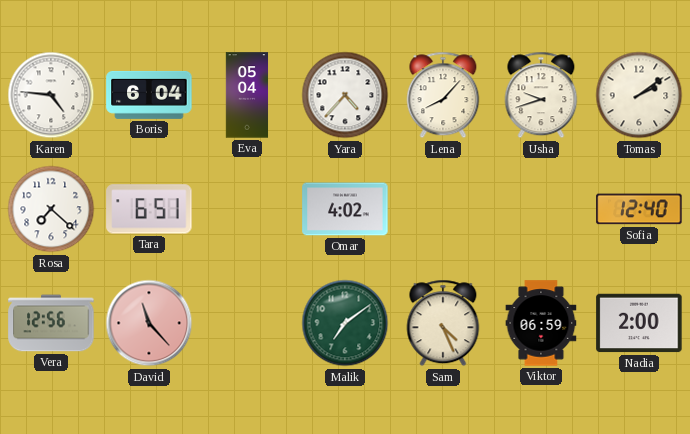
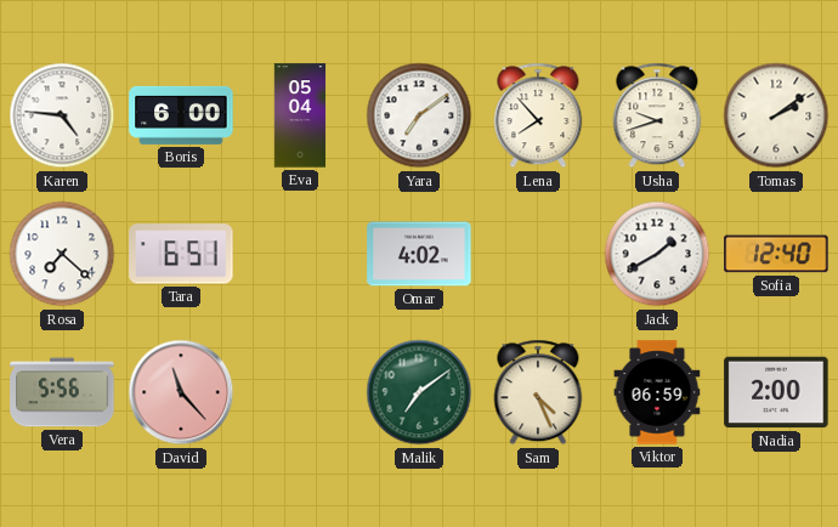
Boris: 6:04 -> 6:00 (181, 115)
Yara: 4:37 -> 7:09 (419, 115)
Lena: 8:07 -> 7:53 (538, 115)
Jack: none -> 1:40 (657, 254)
Vera: 12:56 -> 5:56 (62, 392)
